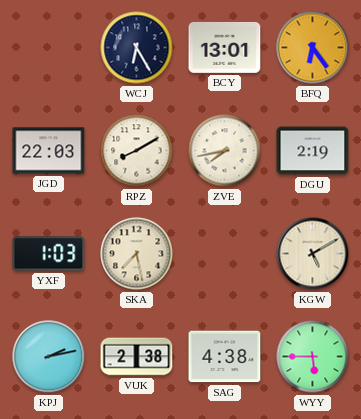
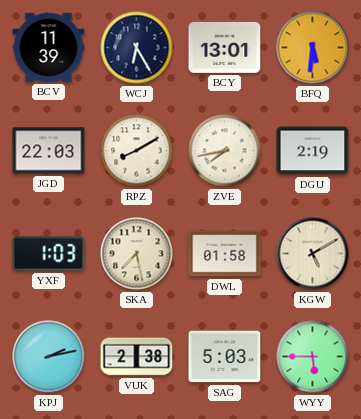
BCV: none -> 11:39 (49, 47)
BFQ: 6:24 -> 5:31 (313, 48)
DWL: none -> 01:58 (225, 254)
SAG: 4:38 -> 5:03 (225, 357)
